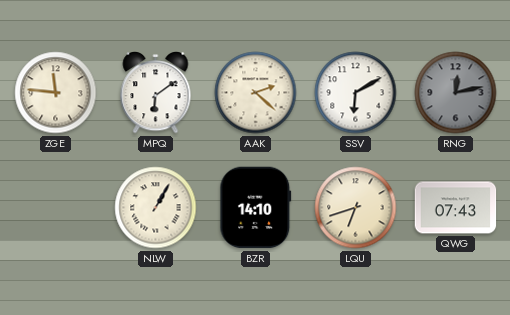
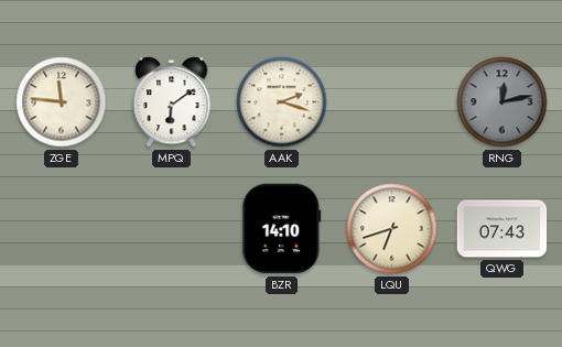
AAK: 2:22 -> 2:18 (282, 102)
SSV: 6:10 -> none (356, 93)
NLW: 1:05 -> none (156, 208)
